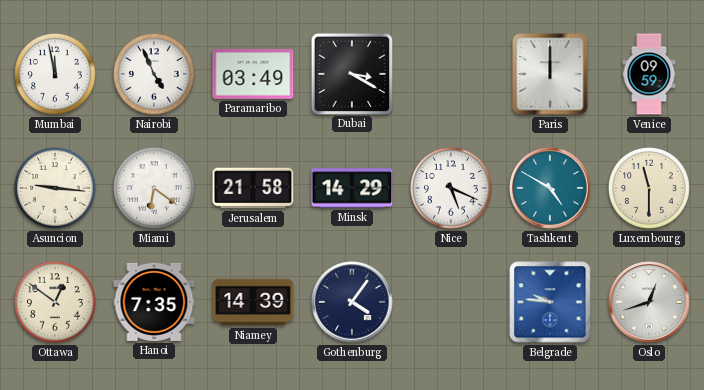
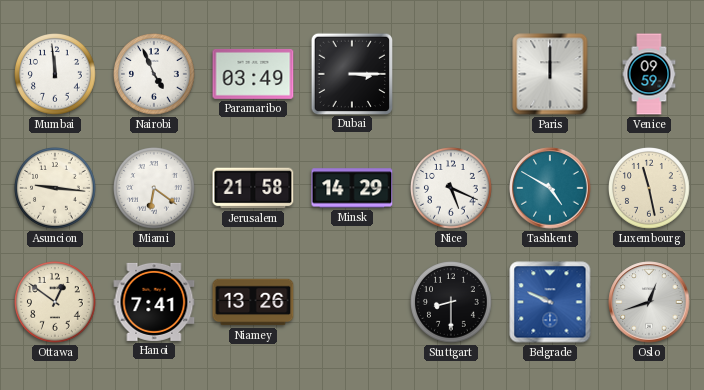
Mumbai: 11:58 -> 11:59 (56, 75)
Dubai: 3:20 -> 3:15 (351, 73)
Luxembourg: 11:30 -> 11:28 (650, 189)
Hanoi: 7:35 -> 7:41 (154, 302)
Niamey: 14:39 -> 13:26 (253, 302)
Gothenburg: 4:06 -> none (352, 302)
Stuttgart: none -> 8:30 (452, 303)
Belgrade: 9:46 -> 9:49 (550, 302)
